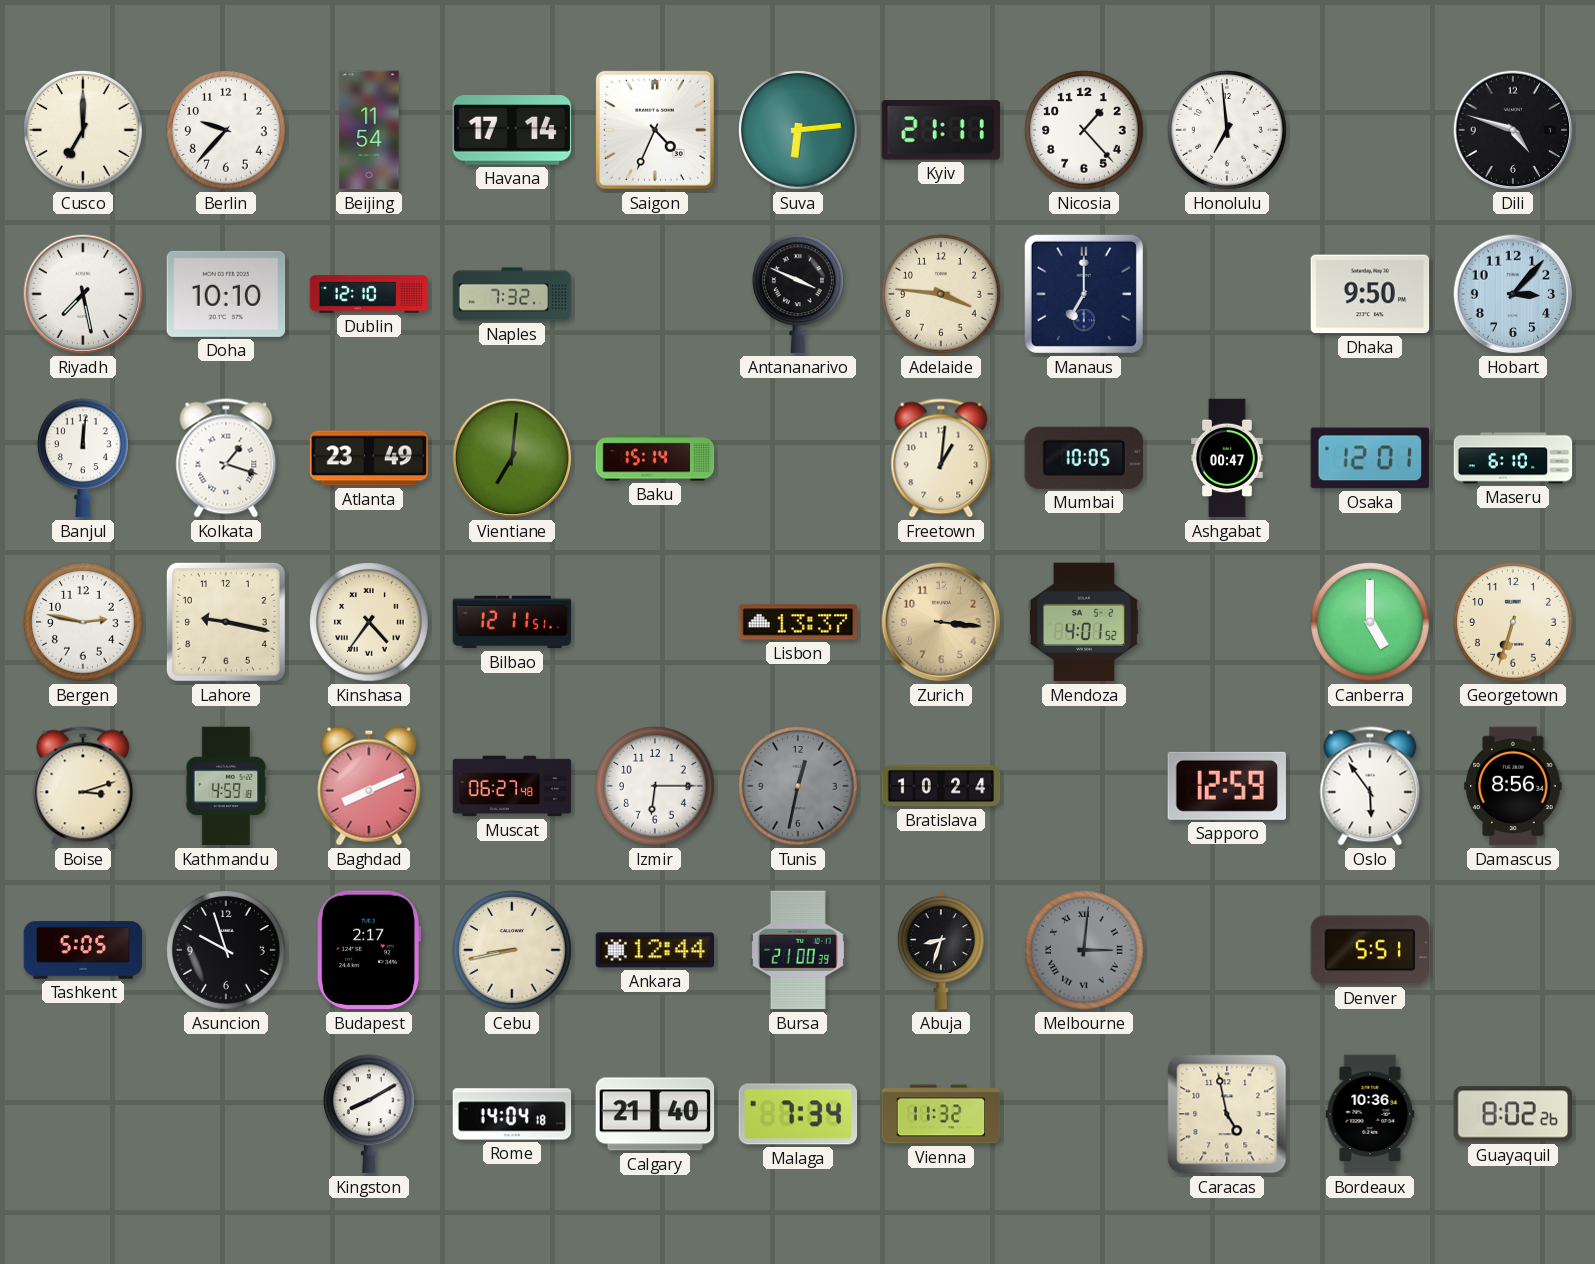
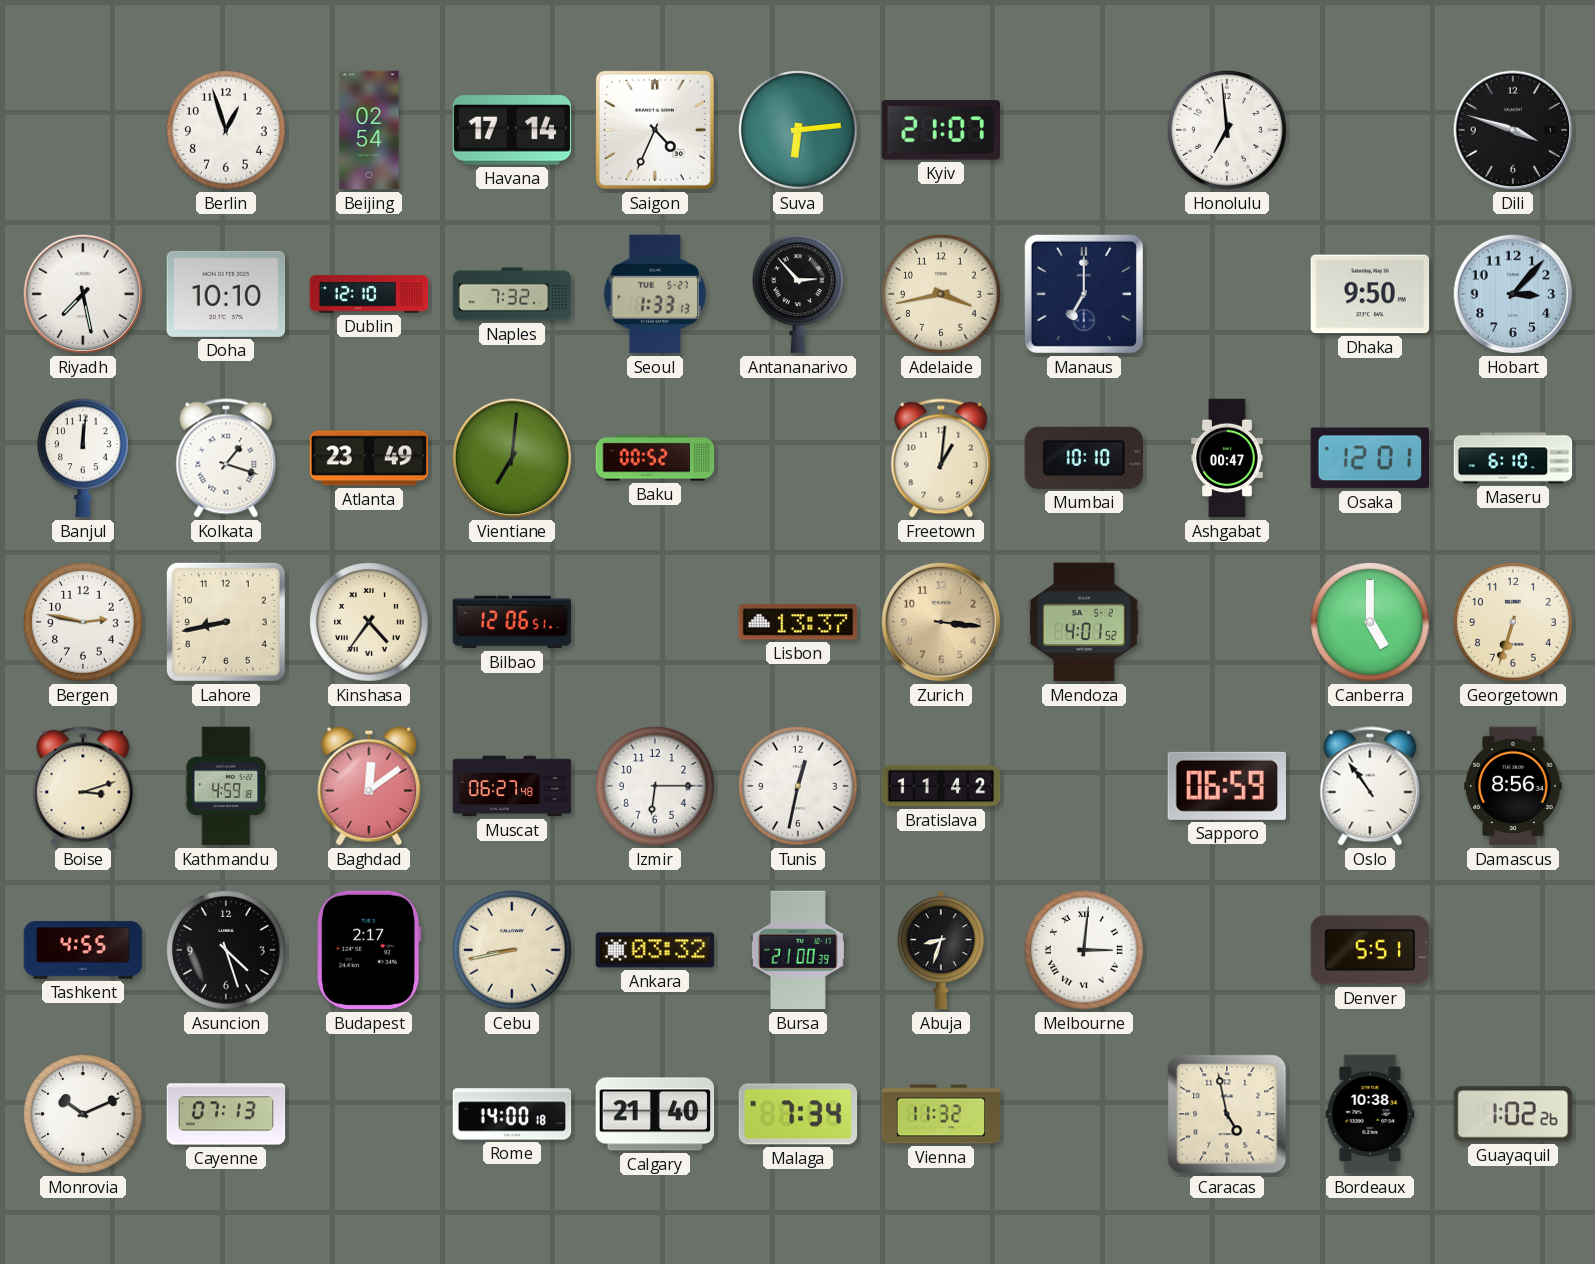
Cusco: 7:00 -> none (84, 131)
Berlin: 9:37 -> 12:57 (227, 131)
Beijing: 11:54 -> 02:54 (369, 130)
Kyiv: 21:11 -> 21:07 (940, 130)
Nicosia: 1:23 -> none (1085, 131)
Dili: 4:48 -> 3:48 (1513, 130)
Seoul: none -> 1:33 (654, 294)
Antananarivo: 3:49 -> 2:53 (798, 294)
Adelaide: 3:46 -> 3:43 (942, 295)
Baku: 15:14 -> 00:52 (655, 458)
Mumbai: 10:05 -> 10:10 (1084, 458)
Lahore: 9:17 -> 8:43 (226, 622)
Bilbao: 12:11 -> 12:06 (512, 622)
Baghdad: 8:11 -> 12:09 (369, 786)
Tunis dial: grey -> white (799, 787)
Bratislava: 10:24 -> 11:42 (941, 786)
Sapporo: 12:59 -> 06:59 (1226, 786)
Oslo: 5:54 -> 10:54 (1370, 786)
Tashkent: 5:05 -> 4:55 (83, 950)
Asuncion: 9:57 -> 4:27 (227, 951)
Ankara: 12:44 -> 03:32 (655, 950)
Melbourne dial: grey -> white (1085, 951)
Monrovia: none -> 10:11 (84, 1115)
Cayenne: none -> 07:13 (226, 1114)
Kingston: 8:10 -> none (369, 1114)
Rome: 14:04 -> 14:00 (512, 1114)
Bordeaux: 10:36 -> 10:38 (1370, 1114)
Guayaquil: 8:02 -> 1:02 (1513, 1114)
